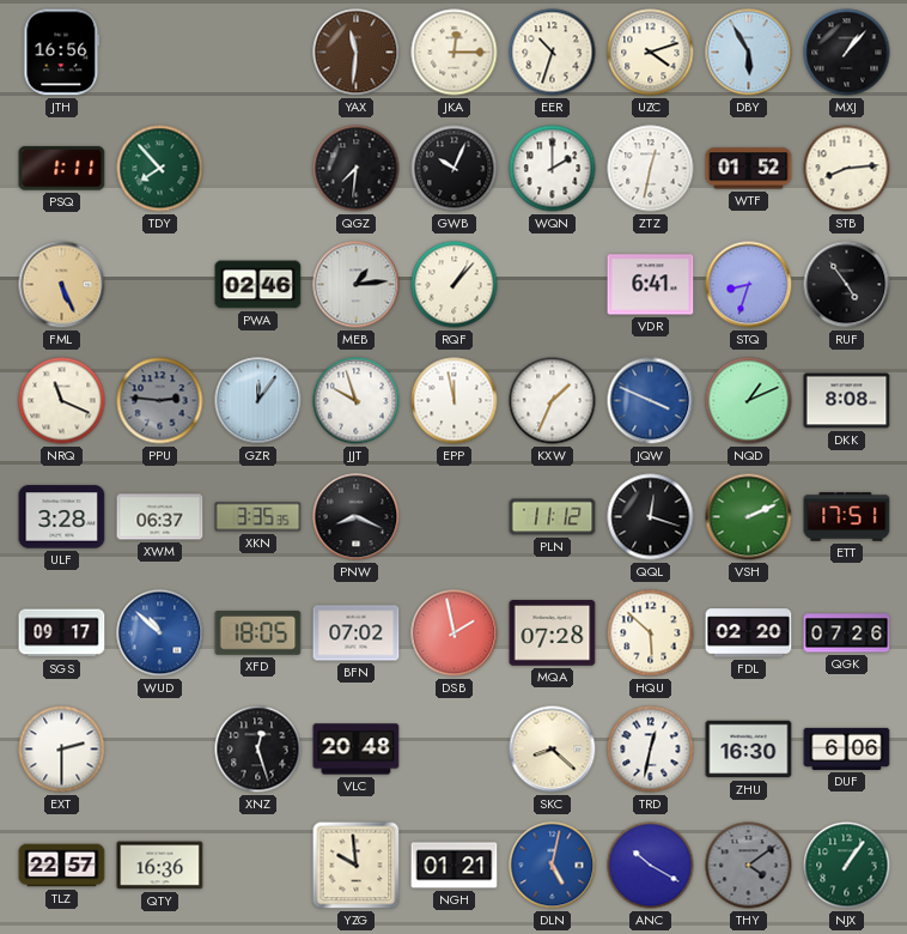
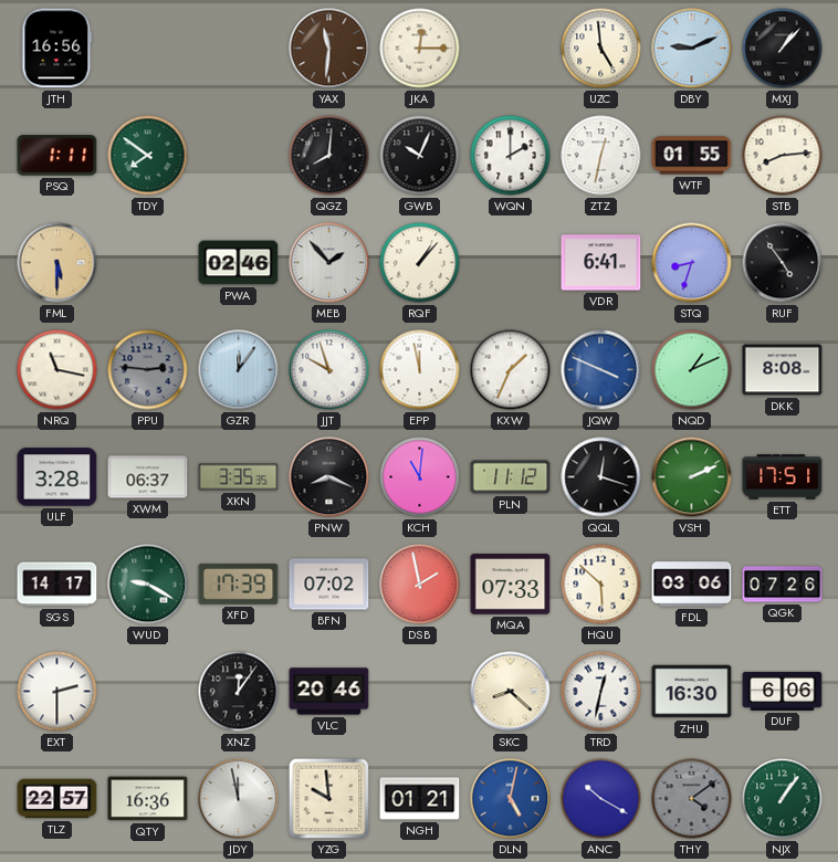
EER: 10:33 -> none (553, 53)
UZC: 4:12 -> 4:59 (601, 49)
DBY: 5:55 -> 9:11 (692, 49)
TDY: 7:53 -> 7:51 (148, 156)
QGZ: 7:31 -> 8:01 (329, 156)
WTF: 01:52 -> 01:55 (692, 156)
FML: 5:26 -> 5:30 (57, 263)
MEB: 1:14 -> 1:53 (329, 263)
NRQ: 11:19 -> 11:17 (57, 370)
KCH: none -> 11:01 (420, 477)
SGS: 09:17 -> 14:17 (57, 585)
WUD: 10:52 -> 9:20 (148, 585)
WUD dial: blue -> green (148, 585)
XFD: 18:05 -> 17:39 (239, 585)
MQA: 07:28 -> 07:33 (511, 585)
FDL: 02:20 -> 03:06 (692, 585)
XNZ: 12:27 -> 12:06 (239, 692)
VLC: 20:48 -> 20:46 (329, 692)
JDY: none -> 11:58 (239, 799)
